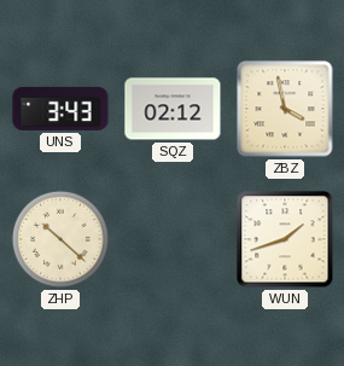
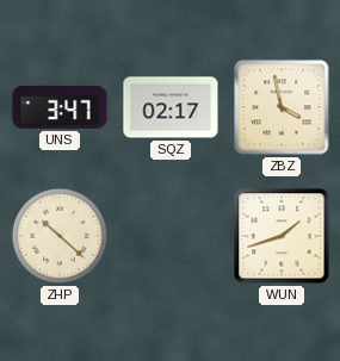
UNS: 3:43 -> 3:47 (60, 107)
SQZ: 02:12 -> 02:17 (171, 107)
